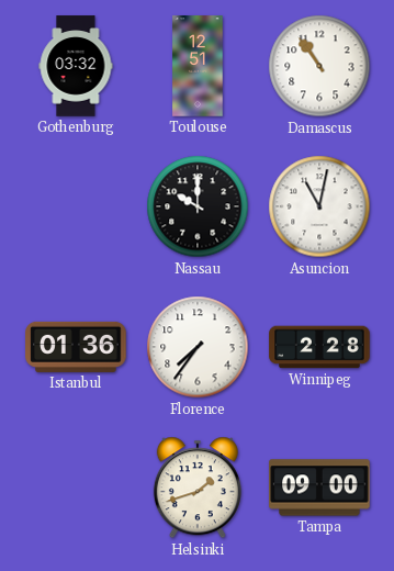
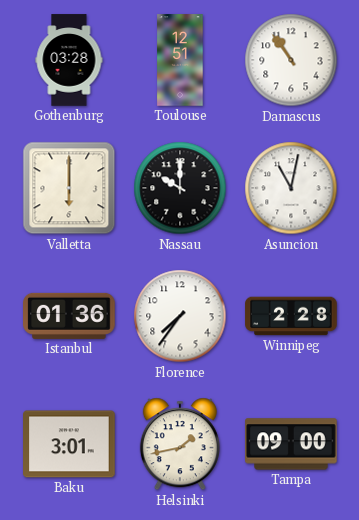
Gothenburg: 03:32 -> 03:28 (69, 60)
Valletta: none -> 6:00 (69, 188)
Baku: none -> 3:01 (69, 444)
Helsinki: 1:42 -> 1:43 (180, 444)
